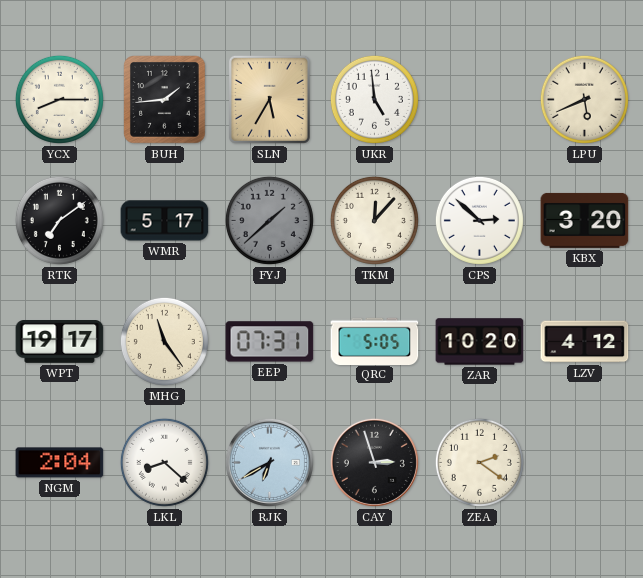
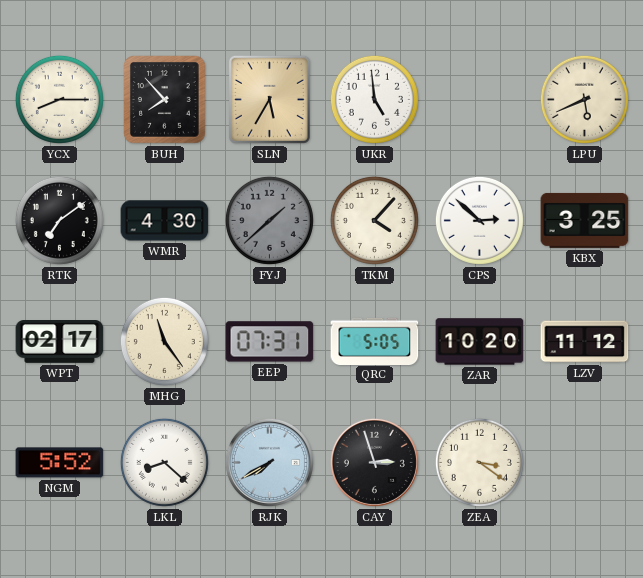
BUH: 1:44 -> 7:53 (165, 100)
WMR: 5:17 -> 4:30 (165, 221)
TKM: 12:07 -> 4:07 (374, 220)
KBX: 3:20 -> 3:25 (585, 220)
WPT: 19:17 -> 02:17 (60, 342)
LZV: 4:12 -> 11:12 (585, 342)
NGM: 2:04 -> 5:52 (60, 463)
RJK: 6:40 -> 7:40 (269, 462)
ZEA: 2:21 -> 3:21 (479, 462)
